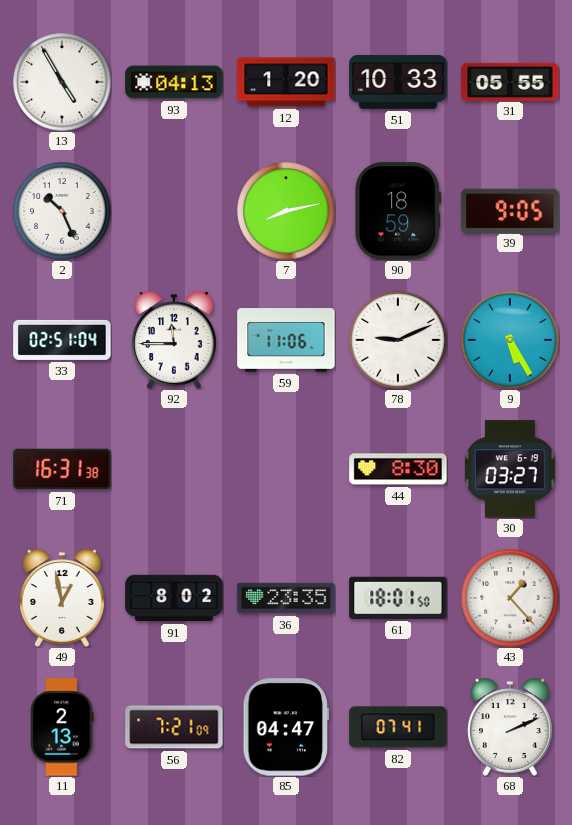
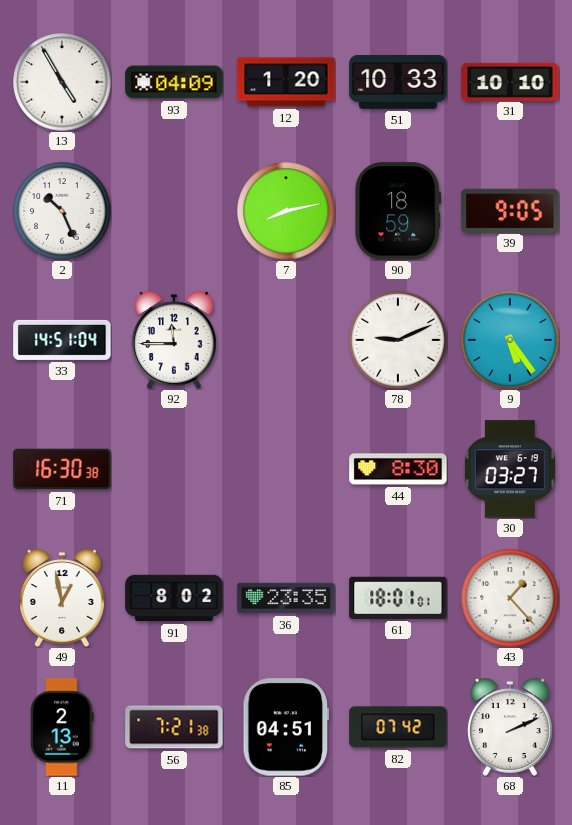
93: 04:13 -> 04:09 (174, 82)
31: 05:55 -> 10:10 (510, 81)
33: 02:51 -> 14:51 (62, 340)
59: 11:06 -> none (286, 340)
9: 5:25 -> 5:24 (510, 340)
71: 16:31 -> 16:30 (62, 469)
61: 18:01:50 -> 18:01:01 (398, 598)
56: 7:21:09 -> 7:21:38 (174, 727)
85: 04:47 -> 04:51 (286, 727)
82: 07:41 -> 07:42 (398, 727)
